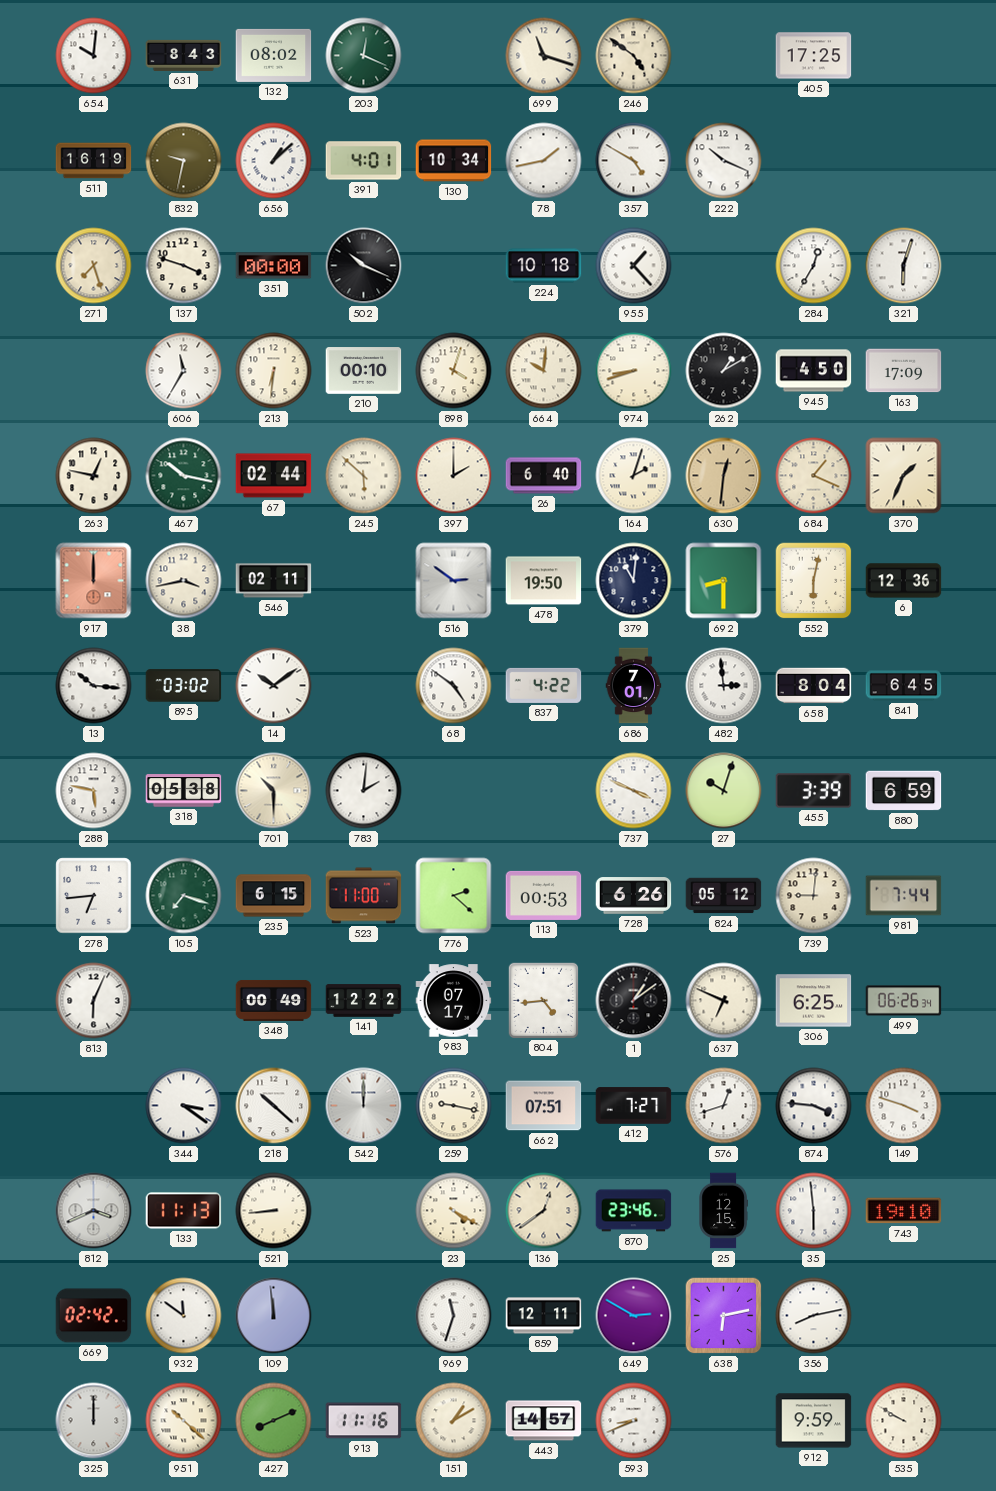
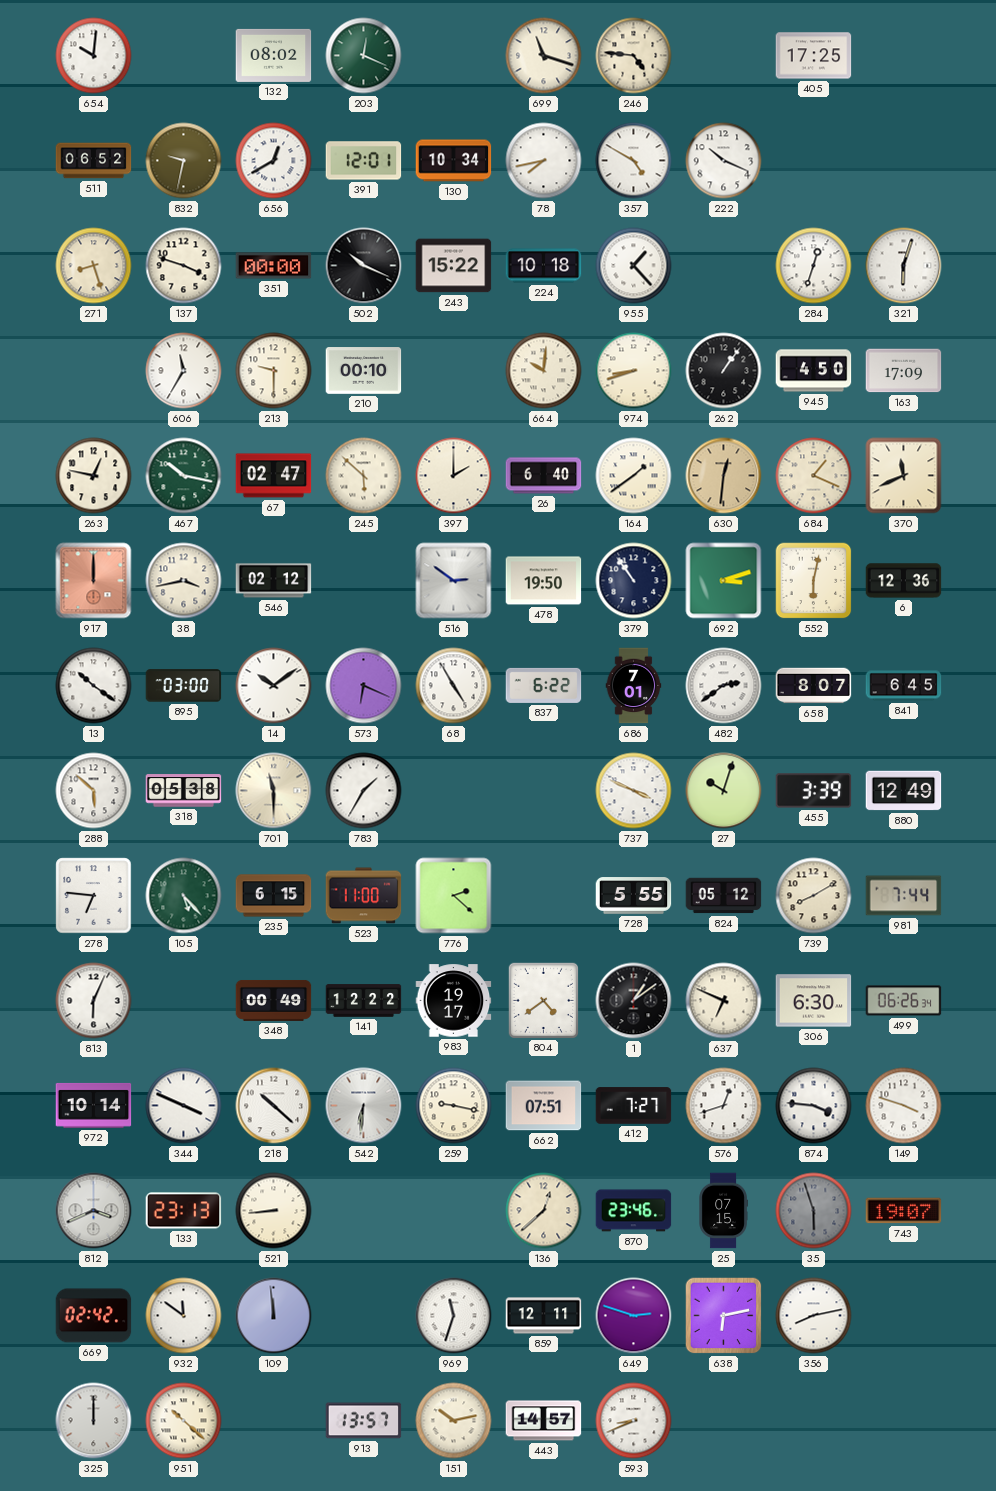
631: 8:43 -> none (184, 55)
246: 4:51 -> 4:46 (634, 56)
511: 16:19 -> 06:52 (94, 161)
656: 1:08 -> 12:40 (274, 161)
391: 4:01 -> 12:01 (364, 161)
78: 1:43 -> 7:43 (544, 161)
271: 7:27 -> 8:27 (94, 266)
243: none -> 15:22 (454, 266)
284: 12:35 -> 12:33 (814, 266)
213: 6:31 -> 9:30 (274, 371)
898: 4:03 -> none (454, 371)
262: 1:10 -> 1:06 (724, 371)
67: 02:44 -> 02:47 (274, 476)
164: 2:03 -> 1:39 (634, 476)
370: 1:34 -> 11:41 (904, 476)
546: 02:11 -> 02:12 (274, 581)
379: 11:01 -> 10:54 (634, 581)
692: 8:30 -> 3:12 (724, 581)
13: 10:16 -> 10:21 (94, 686)
895: 03:02 -> 03:00 (184, 686)
573: none -> 6:19 (364, 686)
68: 4:51 -> 4:55 (454, 686)
837: 4:22 -> 6:22 (544, 685)
482: 2:59 -> 2:39 (724, 686)
658: 8:04 -> 8:07 (814, 686)
288: 5:47 -> 5:52 (94, 791)
701: 10:30 -> 11:30 (274, 791)
783: 2:01 -> 1:35 (364, 791)
880: 6:59 -> 12:49 (904, 791)
278: 6:44 -> 6:46 (94, 896)
105: 7:18 -> 5:23 (184, 896)
113: 00:53 -> none (544, 895)
728: 6:26 -> 5:55 (634, 896)
739: 9:01 -> 8:10 (814, 896)
983: 07:17 -> 19:17 (454, 1001)
804: 4:44 -> 4:39 (543, 1000)
306: 6:25 -> 6:30 (814, 1001)
972: none -> 10:14 (94, 1105)
344: 3:21 -> 3:49 (184, 1106)
542: 12:00 -> 6:31 (364, 1106)
133: 11:13 -> 23:13 (184, 1211)
23: 4:20 -> none (454, 1211)
136: 12:39 -> 12:38 (544, 1211)
25: 12:15 -> 07:15 (723, 1211)
35: 5:59 -> 5:57 (814, 1211)
35 dial: white -> grey (814, 1211)
743: 19:10 -> 19:07 (904, 1211)
649: 2:50 -> 2:48 (634, 1316)
427: 8:11 -> none (274, 1421)
913: 11:16 -> 13:57 (364, 1421)
151: 1:10 -> 10:13 (454, 1421)
912: 9:59 -> none (814, 1421)
535: 9:50 -> none (904, 1421)
